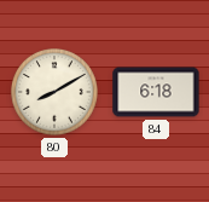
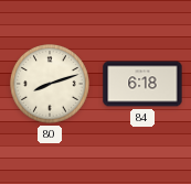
80: 8:10 -> 8:12 (51, 85)
